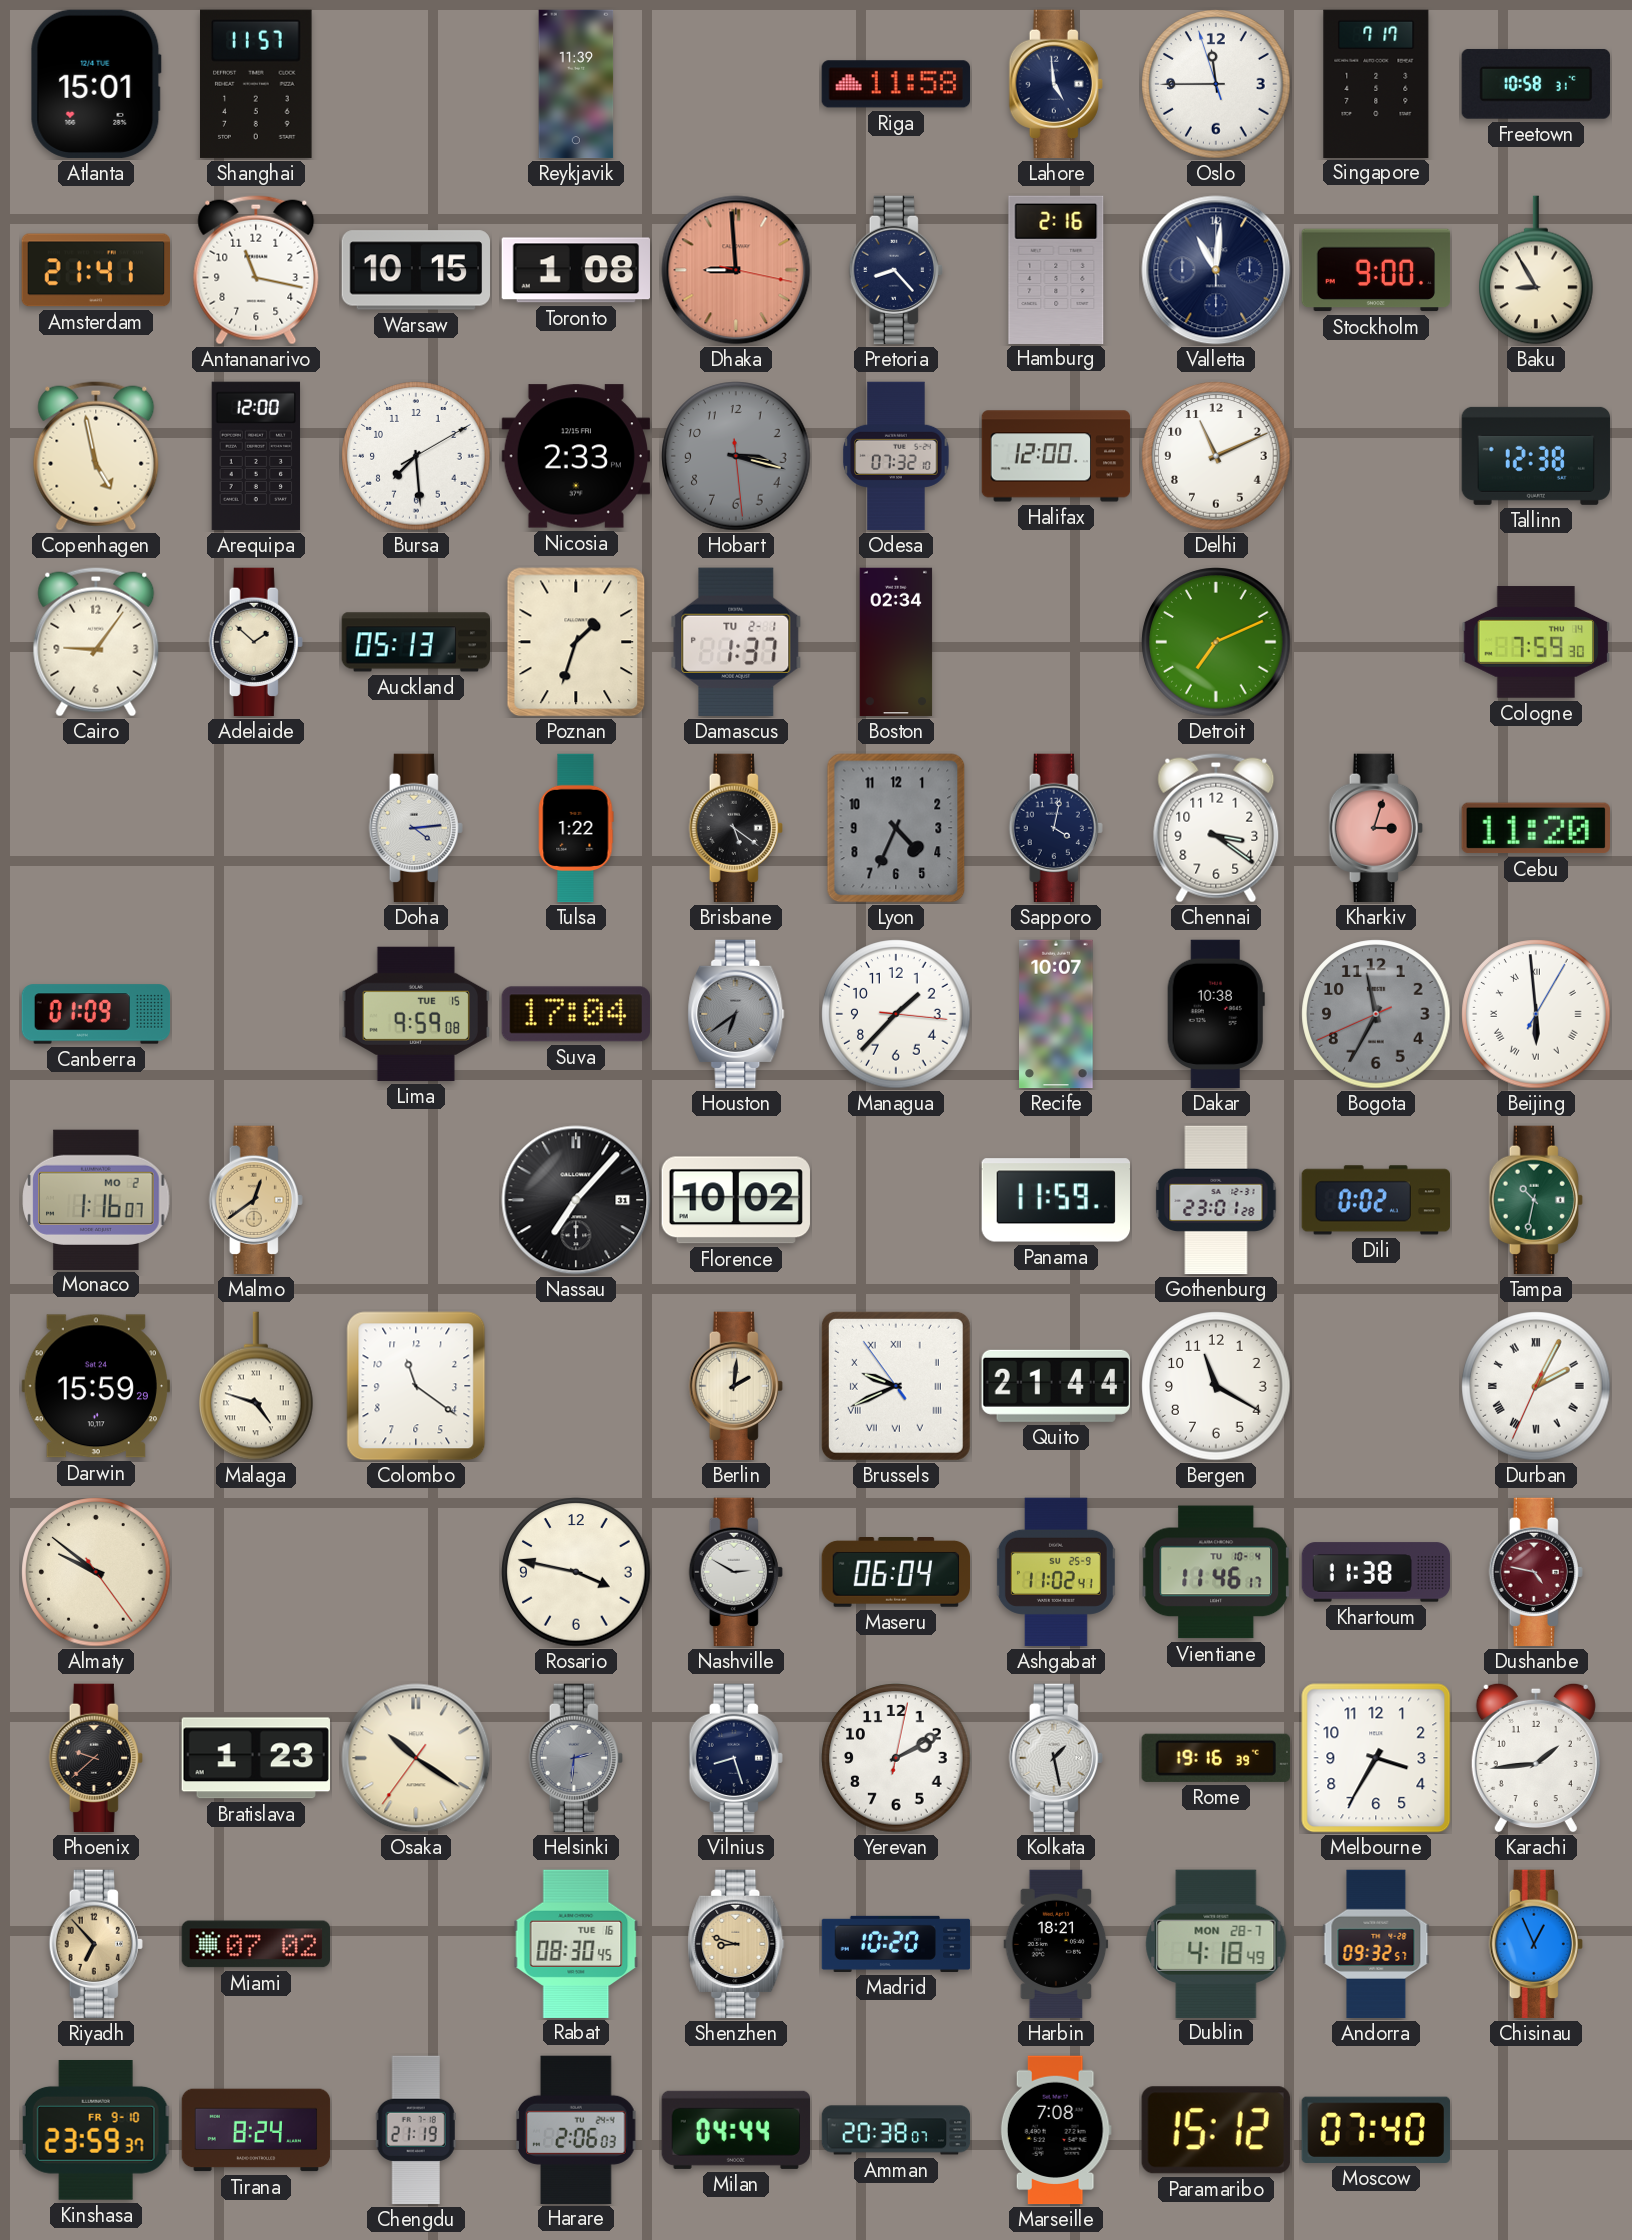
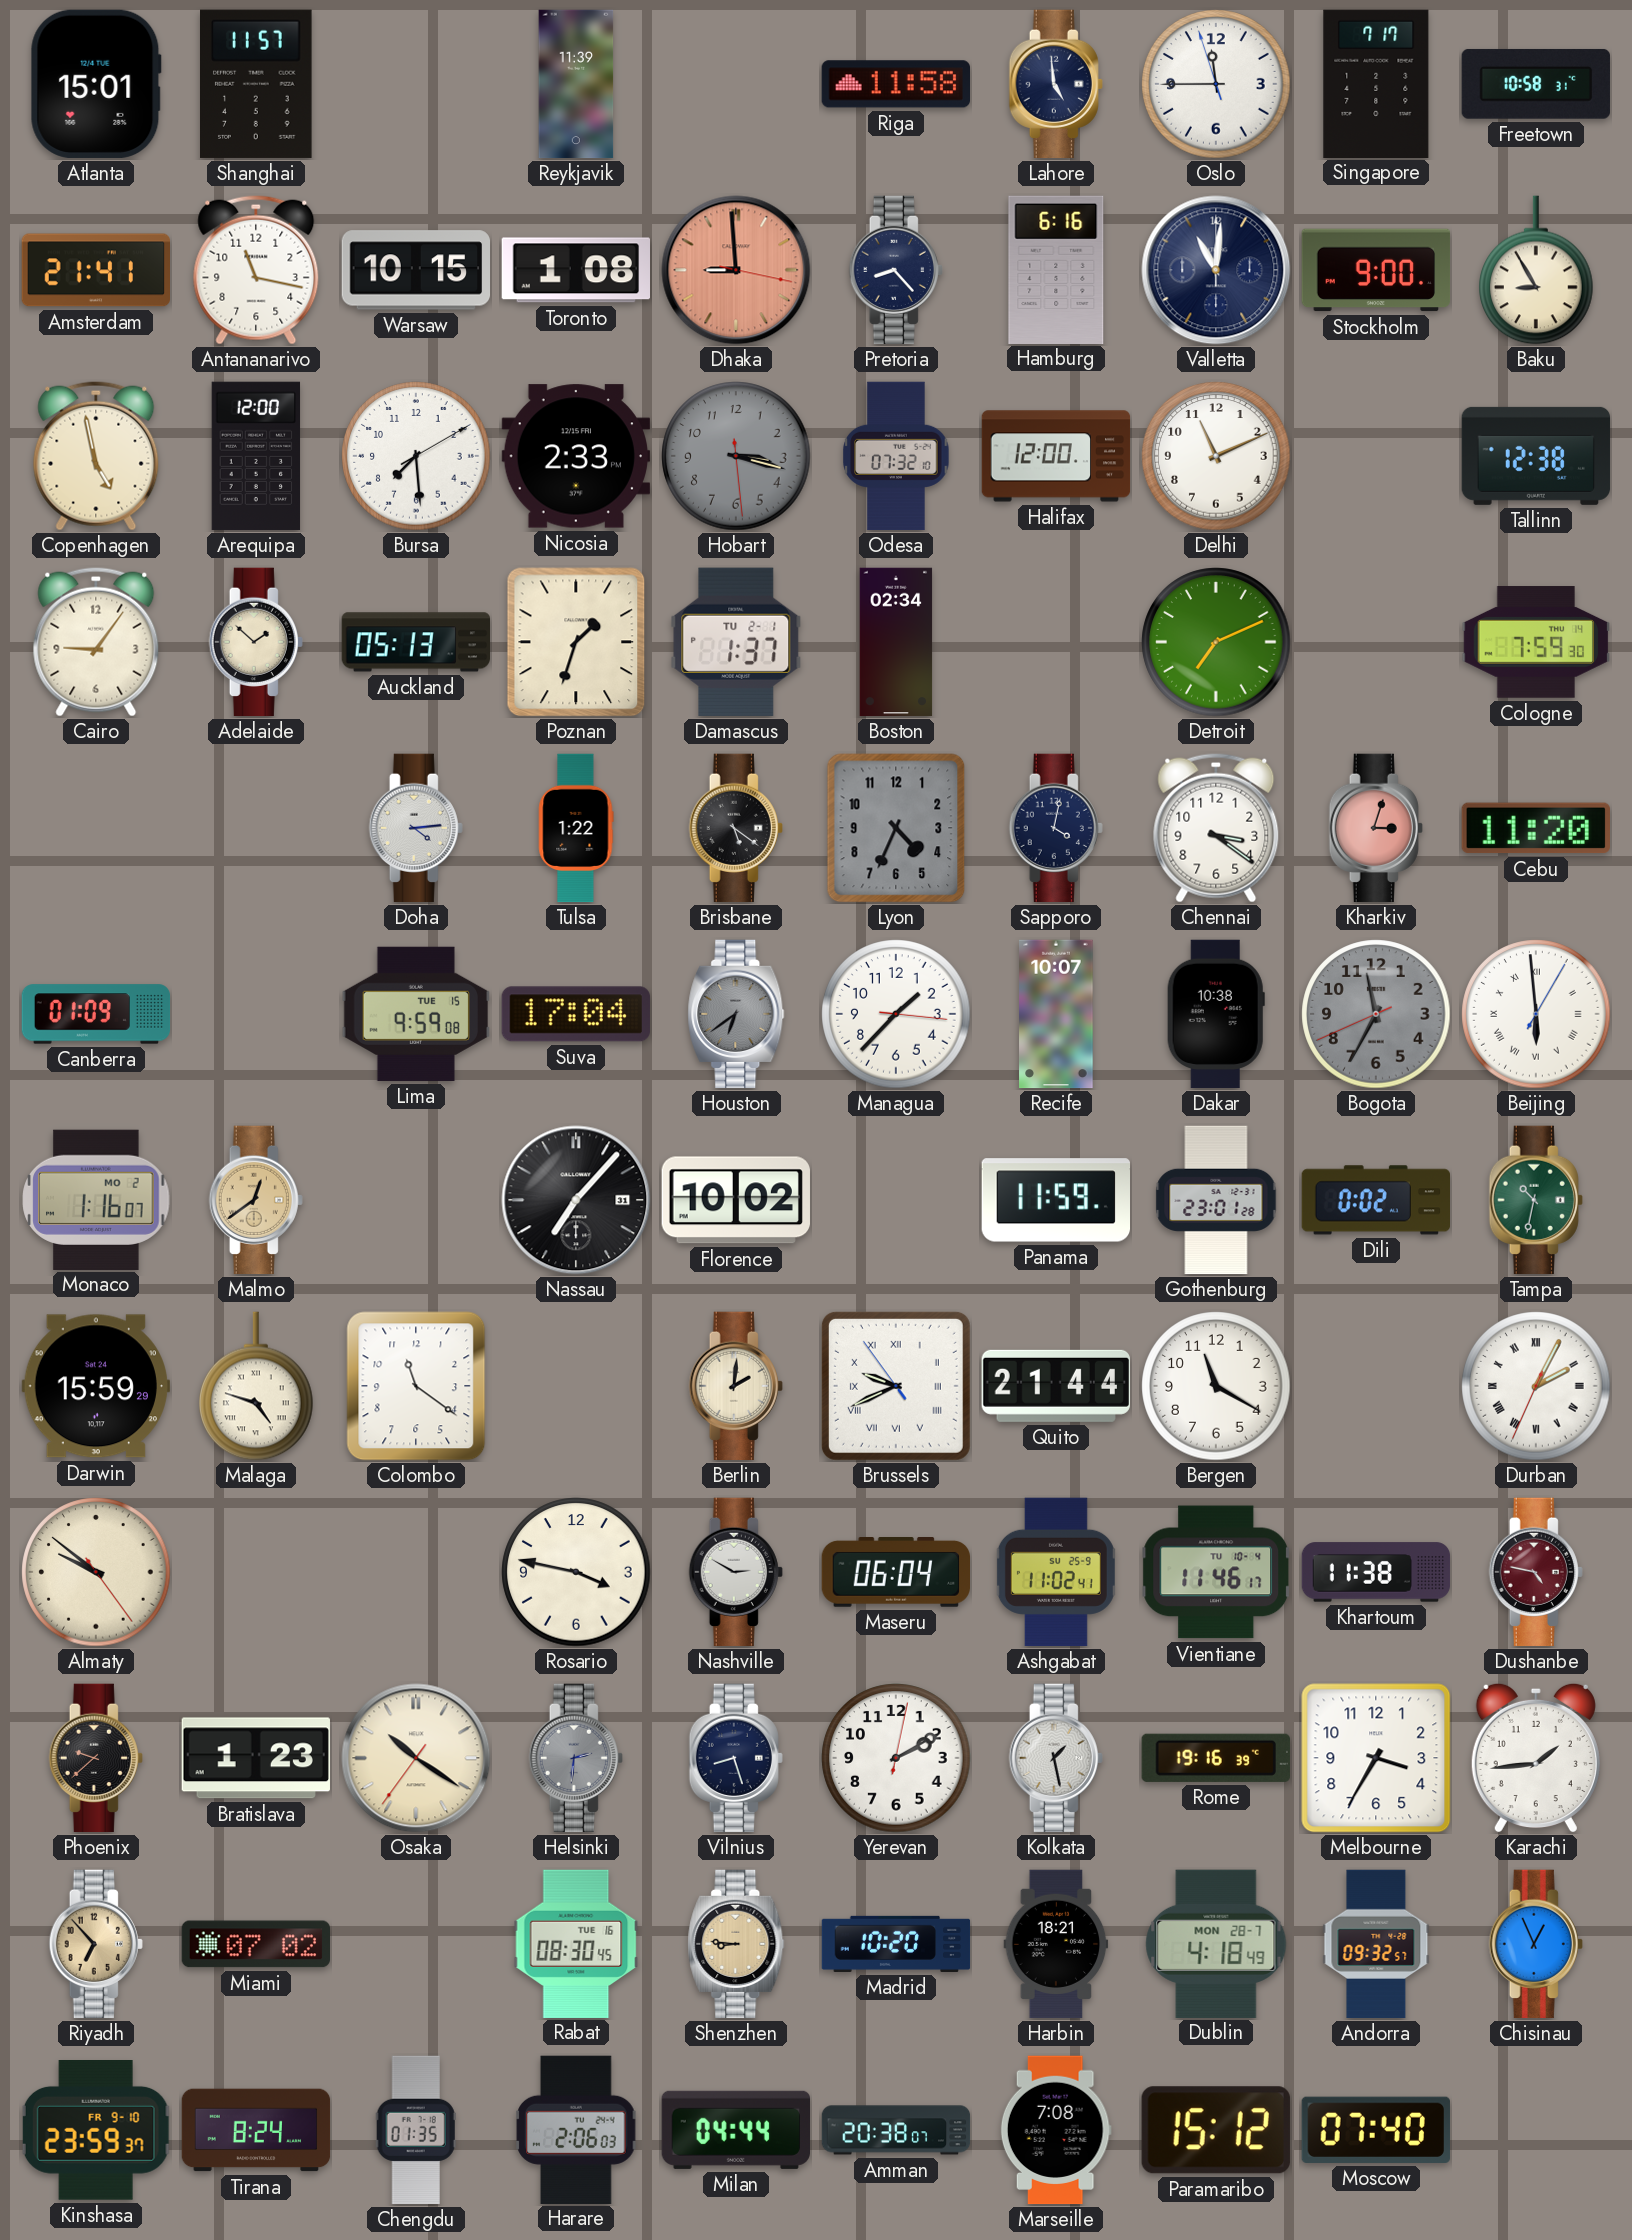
Hamburg: 2:16 -> 6:16 (1056, 269)
Shenzhen: 8:48 -> 8:46 (736, 1944)
Chengdu: 21:19 -> 01:35 (416, 2130)
